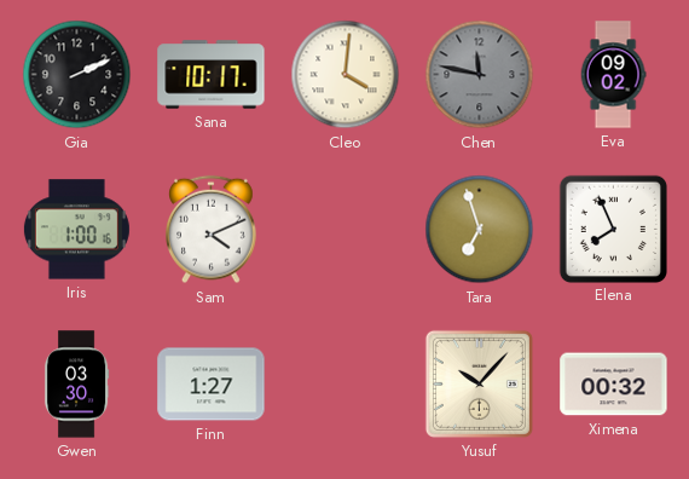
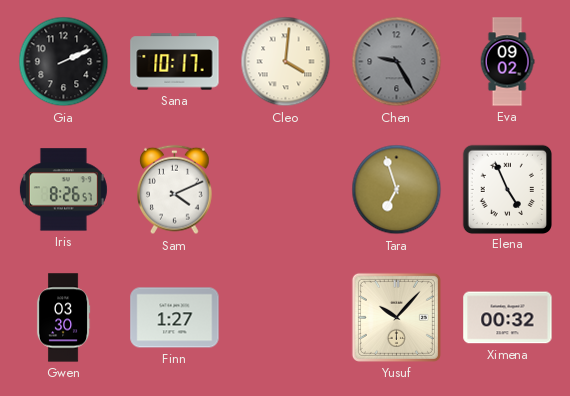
Chen: 11:47 -> 9:25 (397, 62)
Iris: 1:00 -> 8:26 (63, 190)
Elena: 7:56 -> 4:56 (507, 189)
